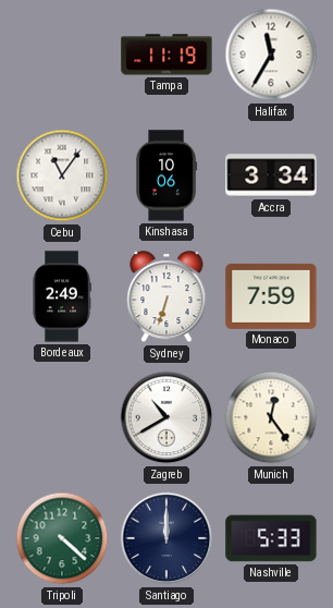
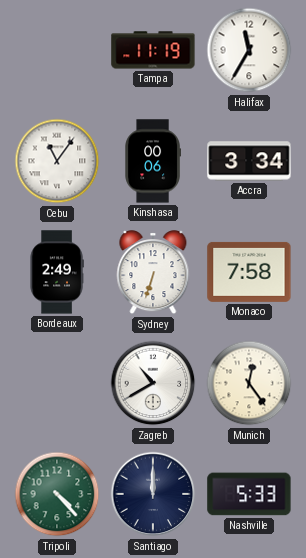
Kinshasa: 10:06 -> 00:06 (152, 161)
Monaco: 7:59 -> 7:58 (249, 272)
Tripoli: 4:22 -> 4:23 (57, 494)
